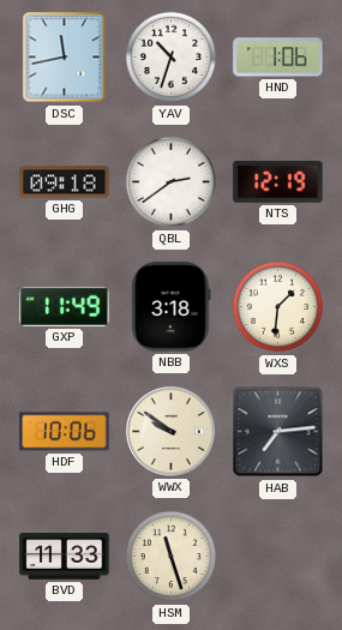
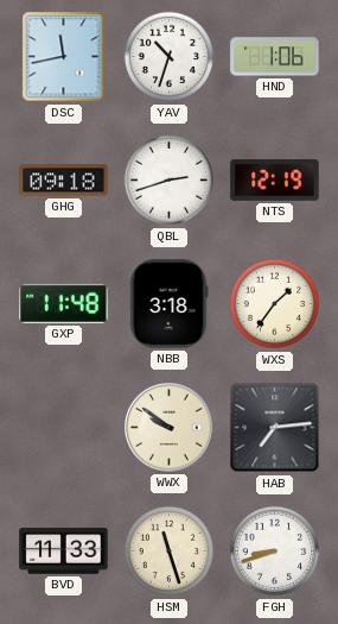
QBL: 2:39 -> 2:42 (170, 181)
GXP: 11:49 -> 11:48 (64, 303)
WXS: 1:31 -> 1:36 (275, 304)
HDF: 10:06 -> none (65, 432)
FGH: none -> 8:42 (275, 551)
